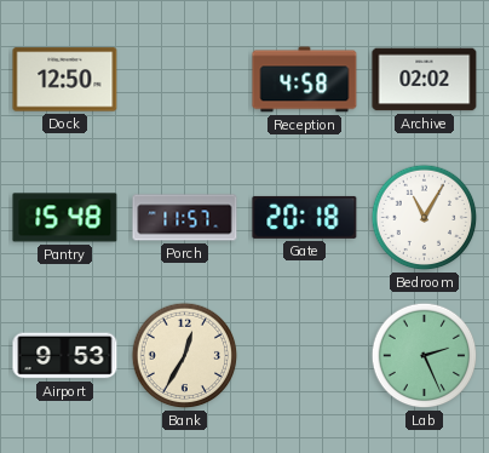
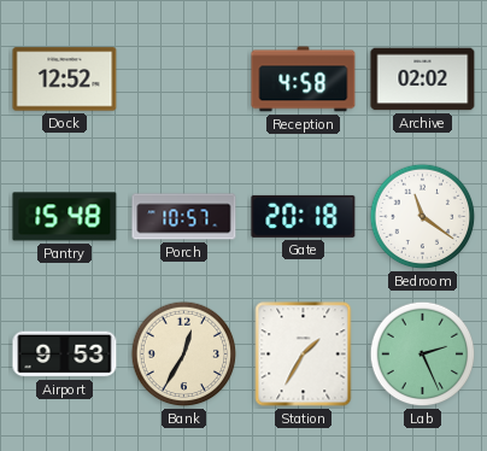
Dock: 12:50 -> 12:52 (65, 80)
Porch: 11:57 -> 10:57 (184, 217)
Bedroom: 11:05 -> 11:21 (423, 217)
Station: none -> 1:35 (304, 355)
